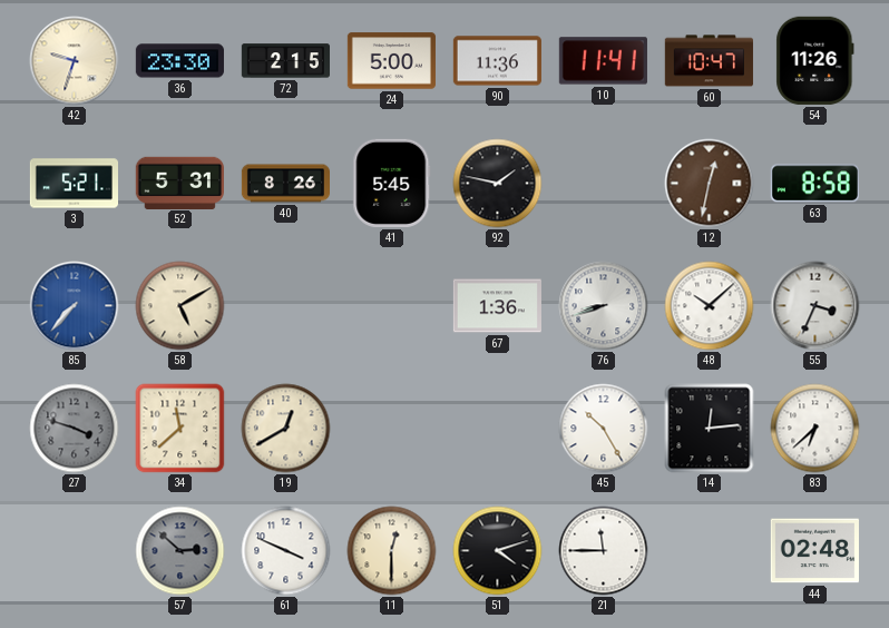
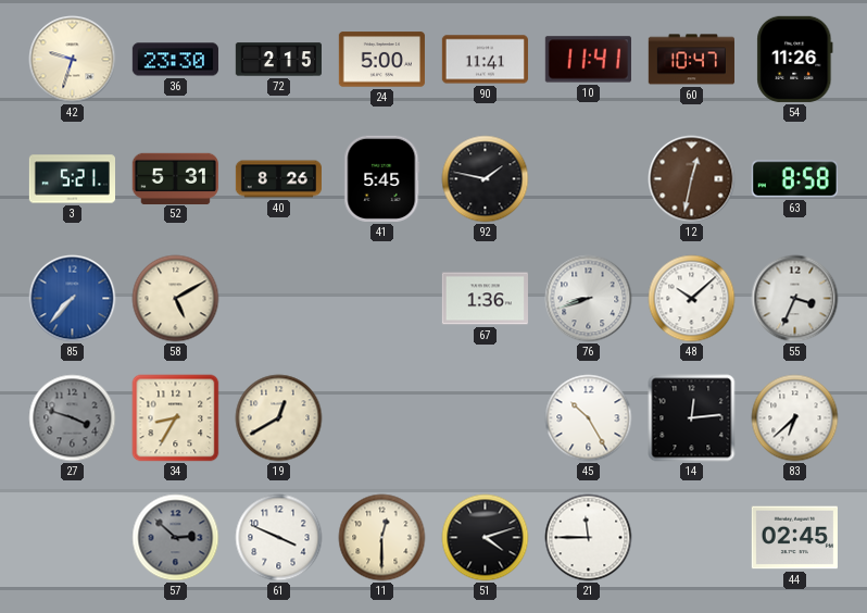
90: 11:36 -> 11:41 (485, 60)
34: 11:38 -> 8:35 (176, 418)
44: 02:48 -> 02:45 (794, 538)
